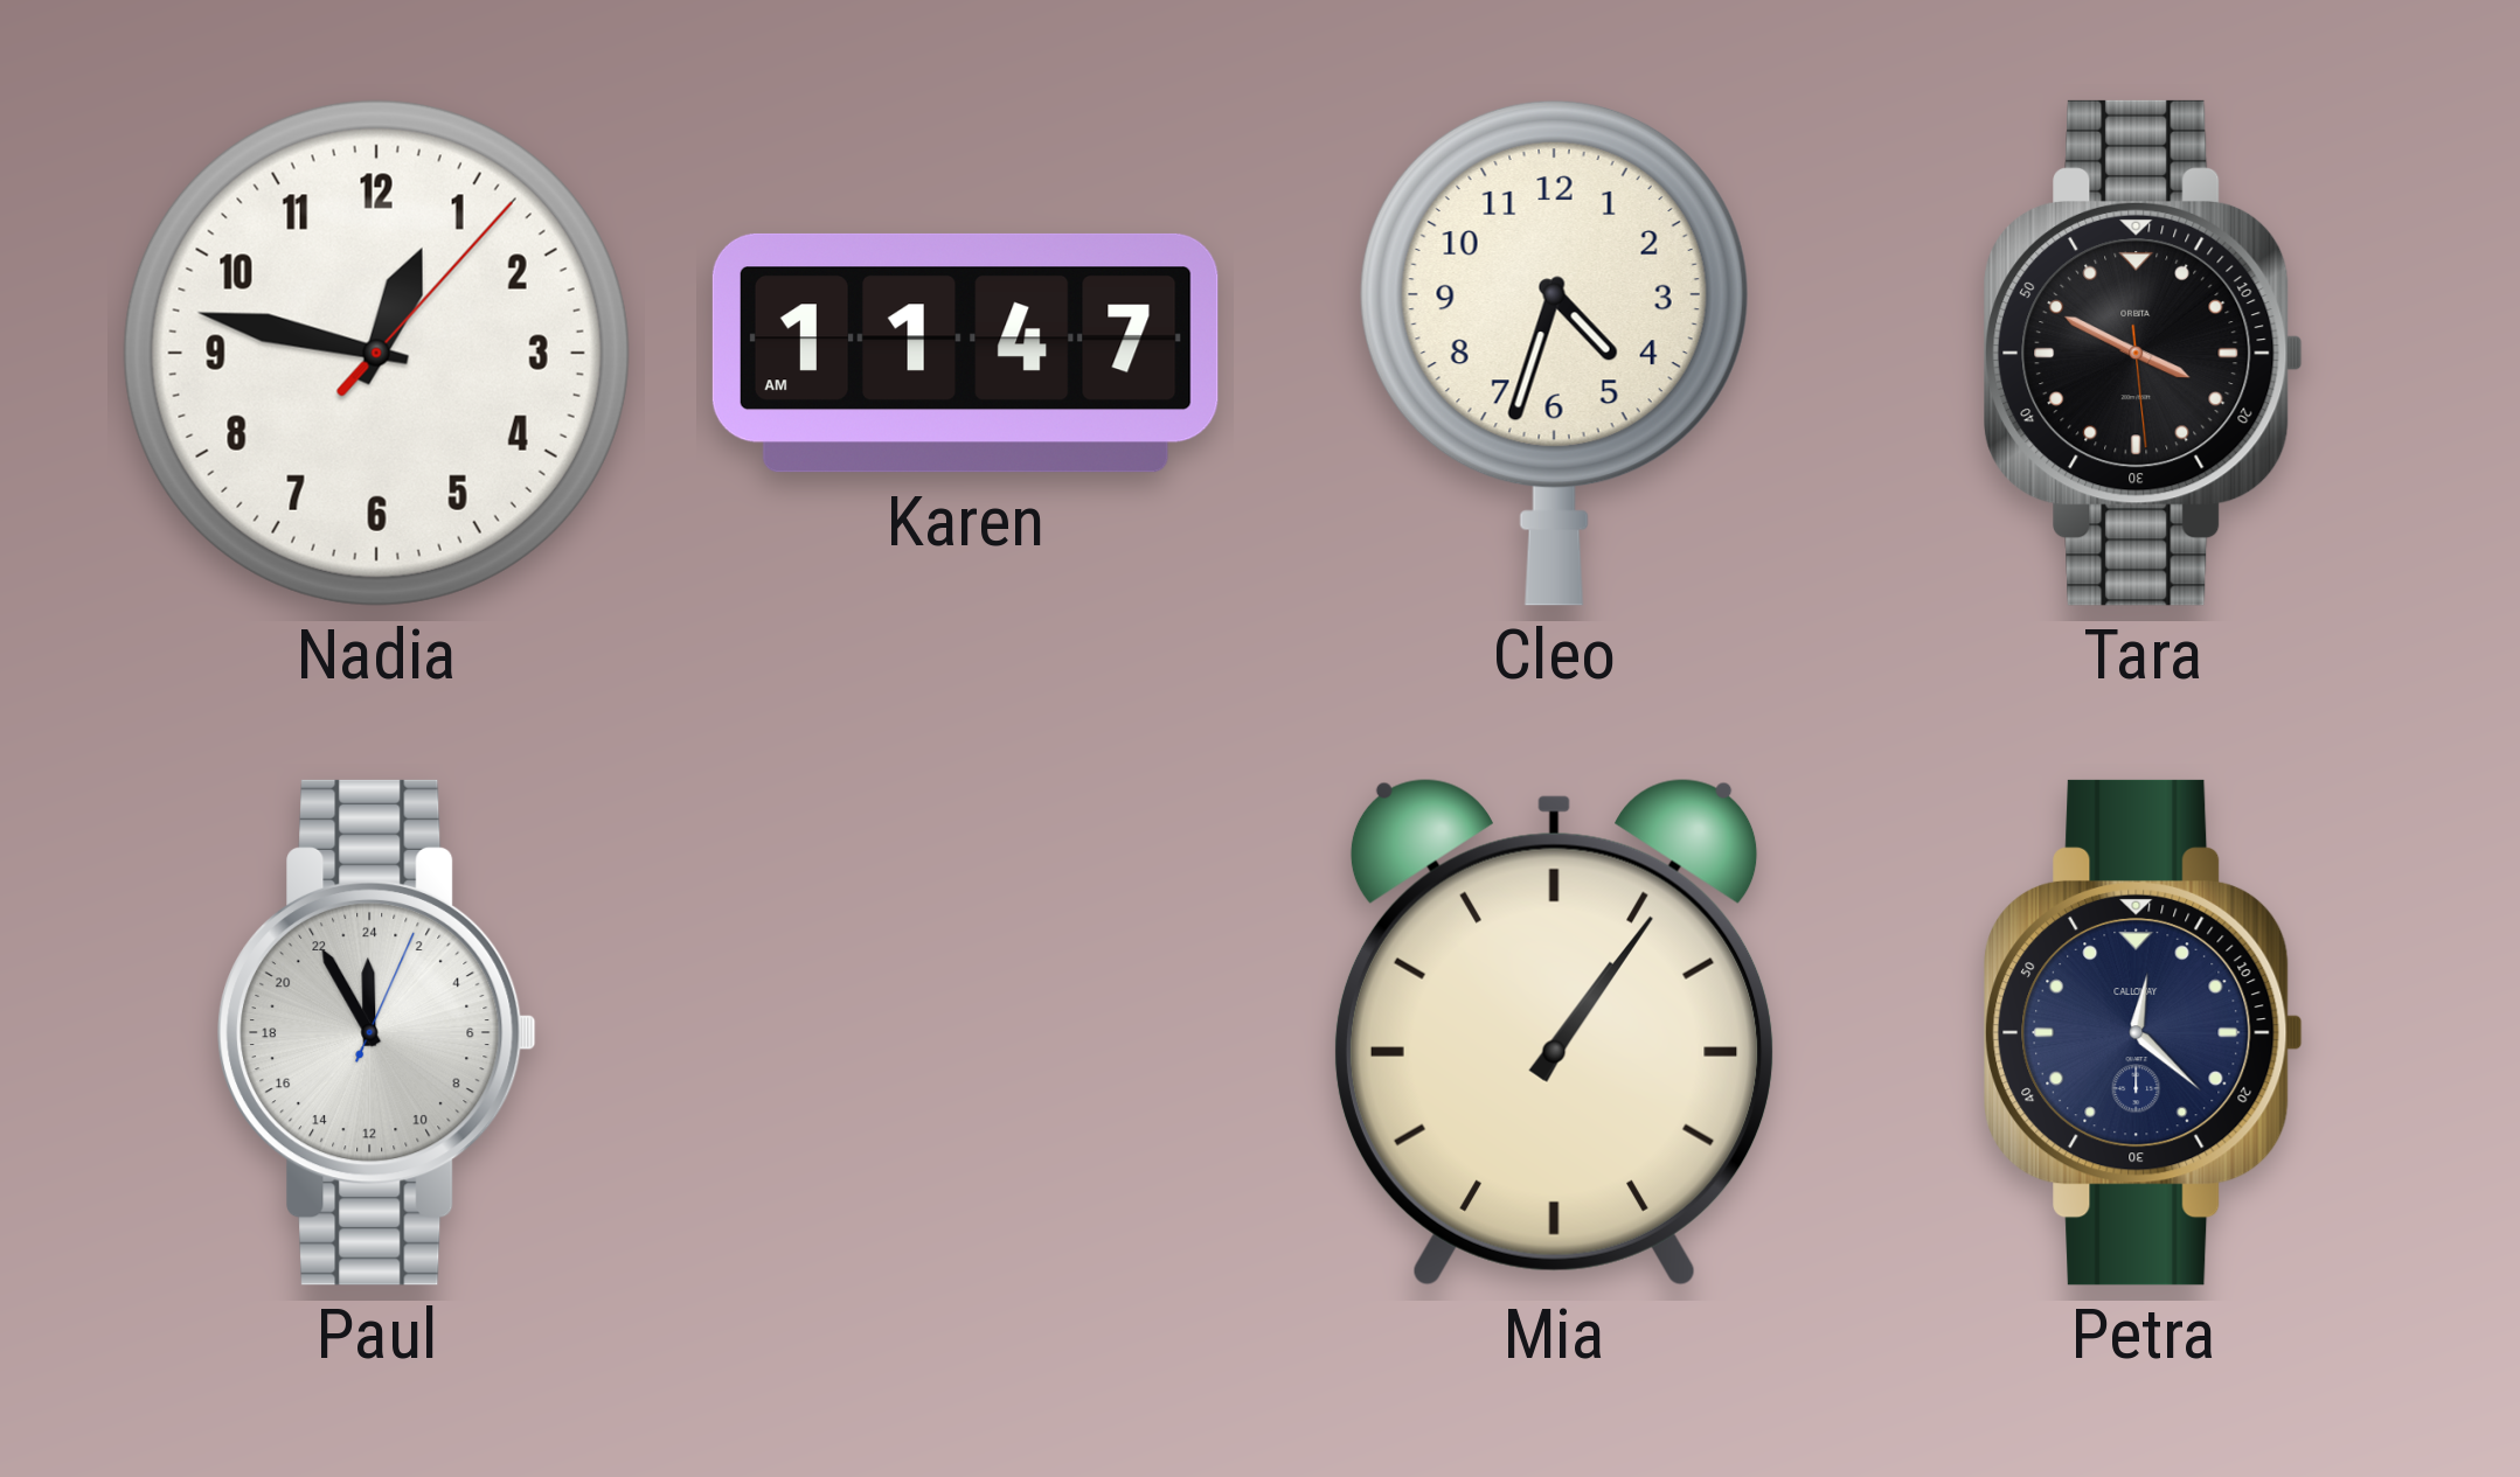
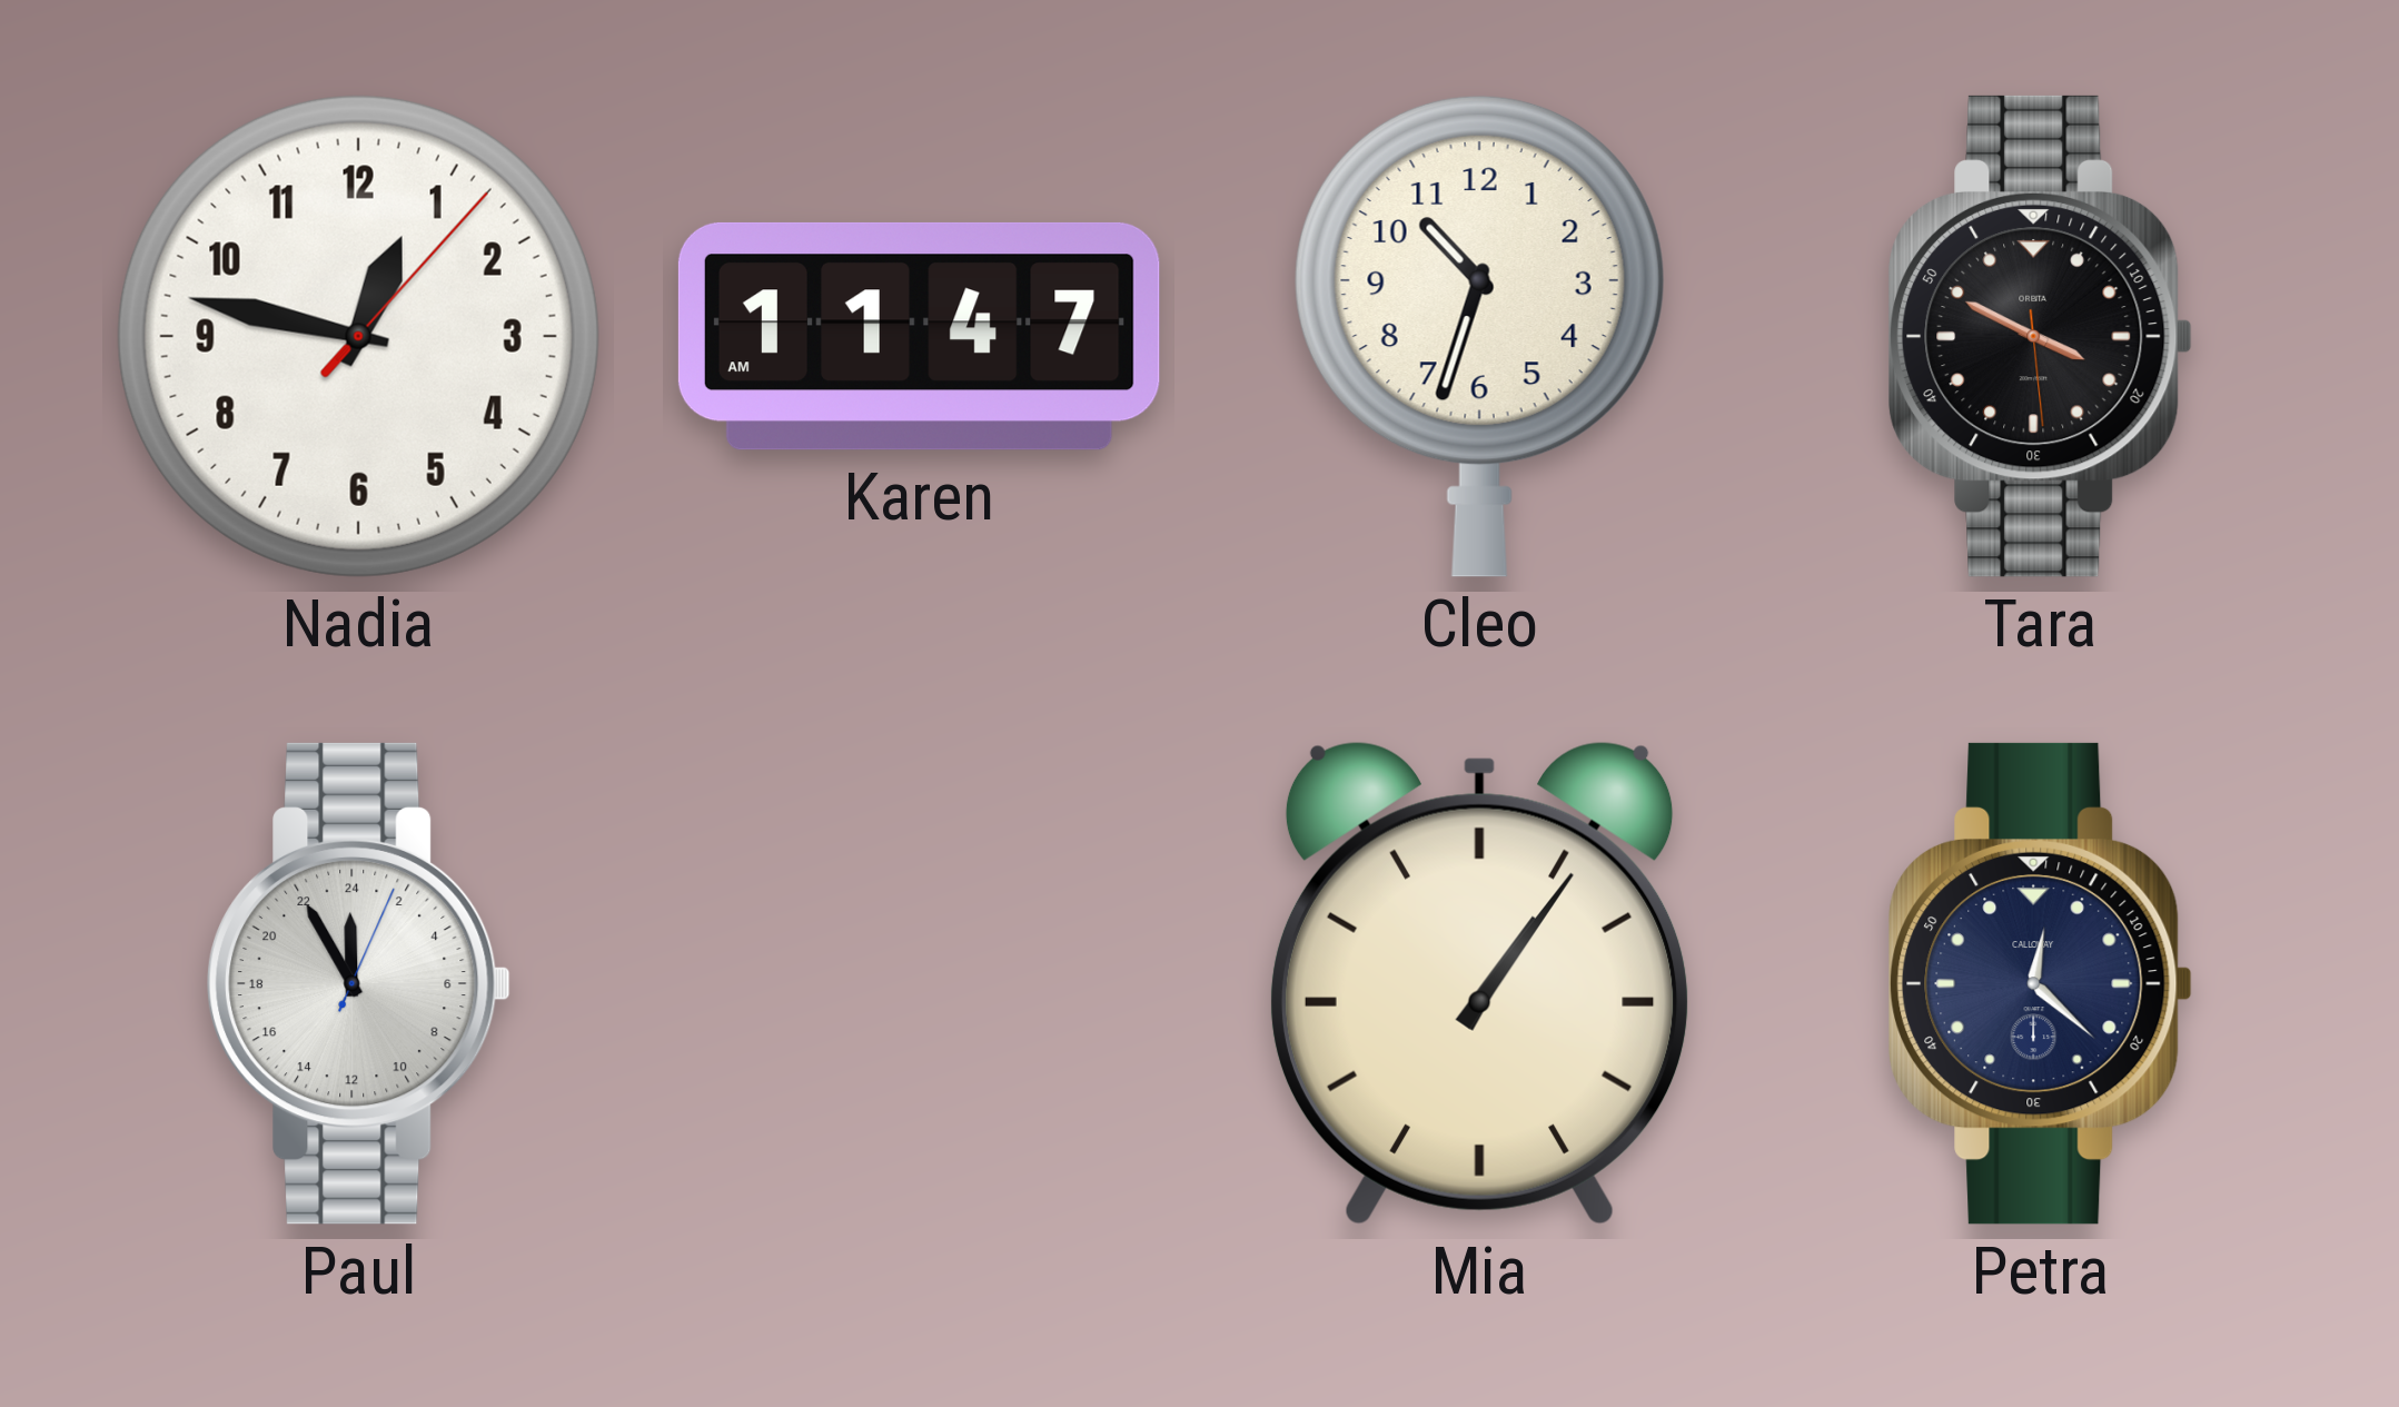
Cleo: 4:33 -> 10:33 (1479, 336)
